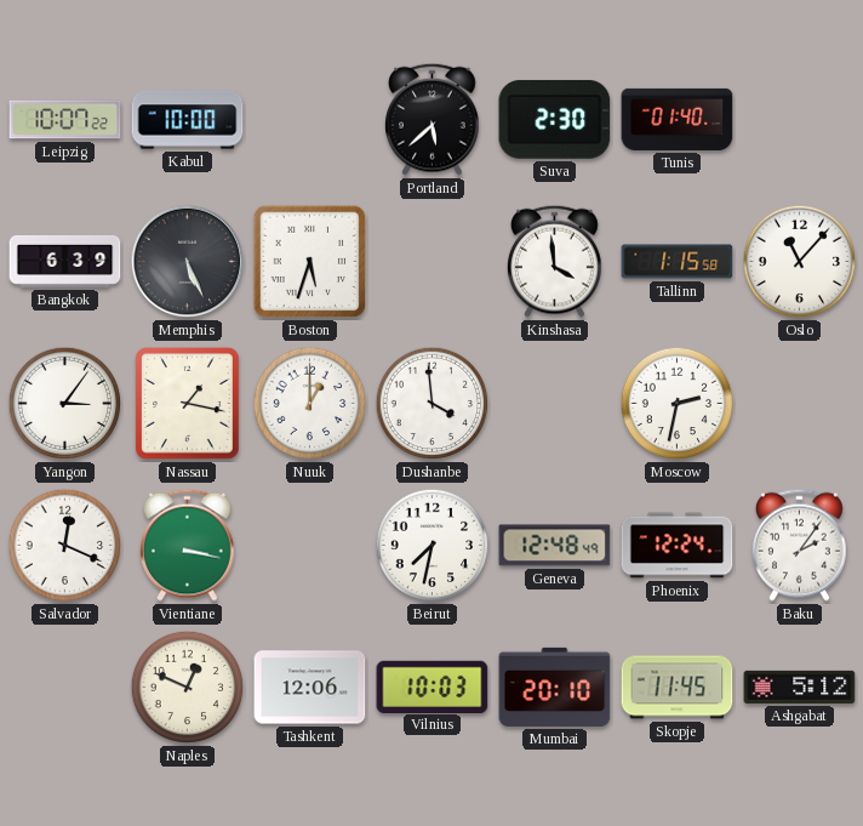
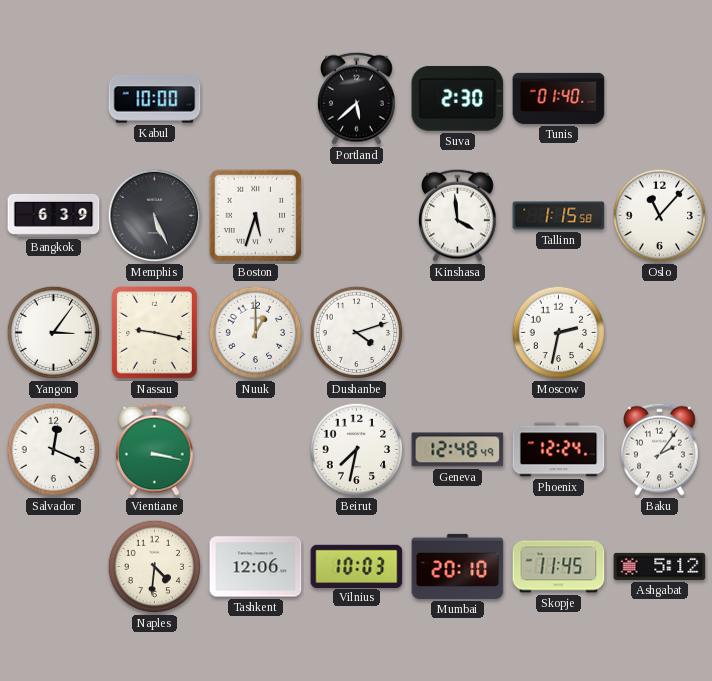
Leipzig: 10:07 -> none (65, 120)
Nassau: 1:17 -> 9:17 (155, 333)
Dushanbe: 3:59 -> 4:12 (357, 333)
Naples: 12:49 -> 4:31 (155, 567)
